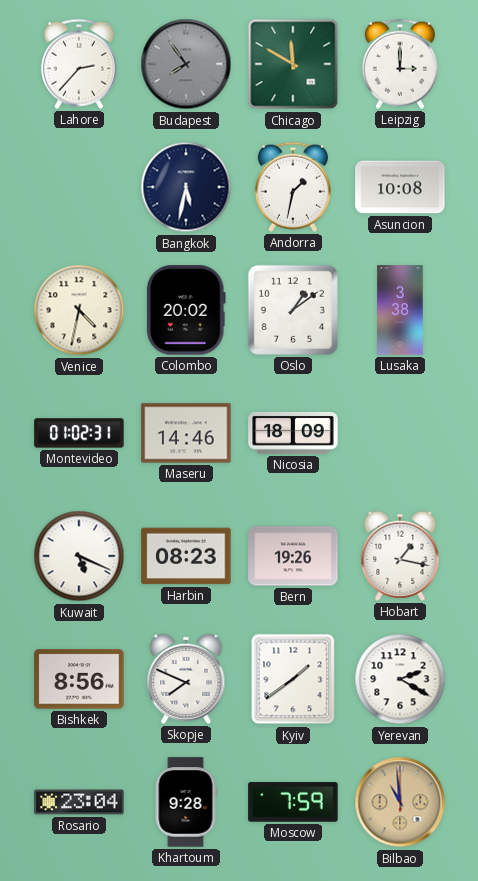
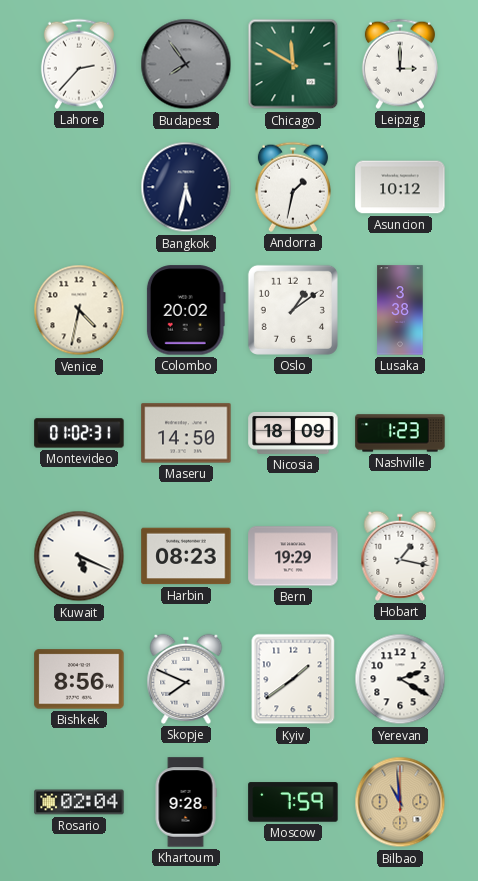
Asuncion: 10:08 -> 10:12 (400, 187)
Maseru: 14:46 -> 14:50 (186, 433)
Nashville: none -> 1:23 (400, 433)
Bern: 19:26 -> 19:29 (293, 556)
Rosario: 23:04 -> 02:04 (79, 802)
